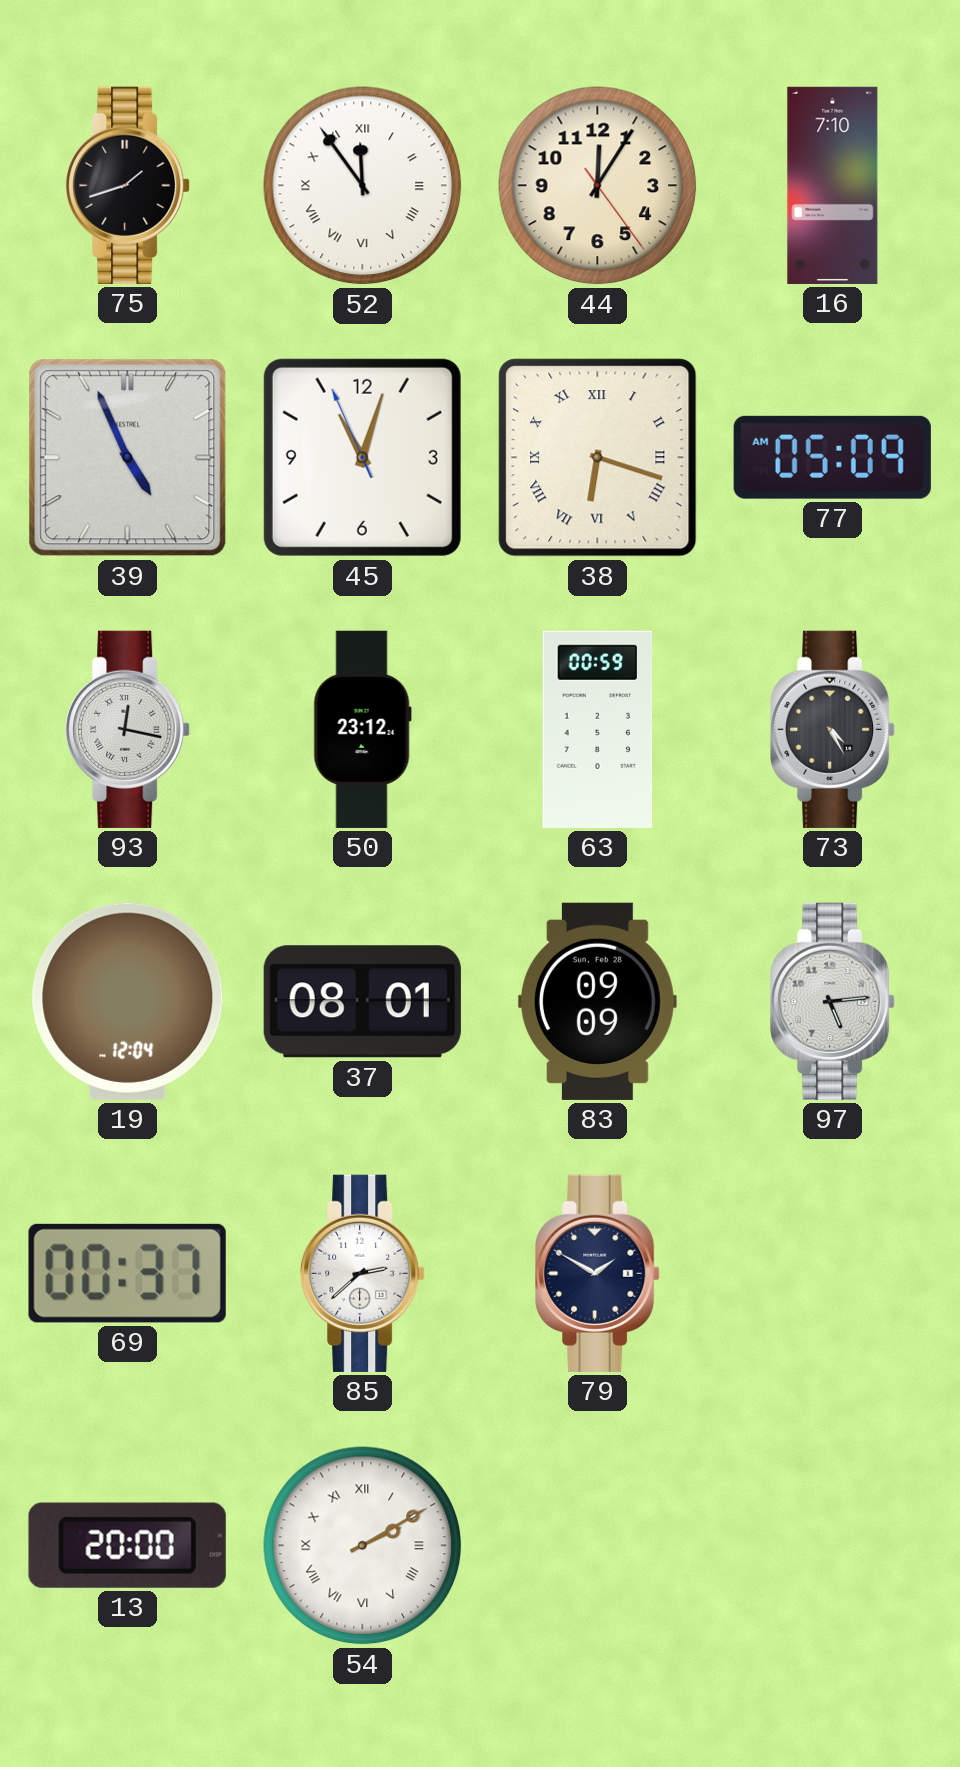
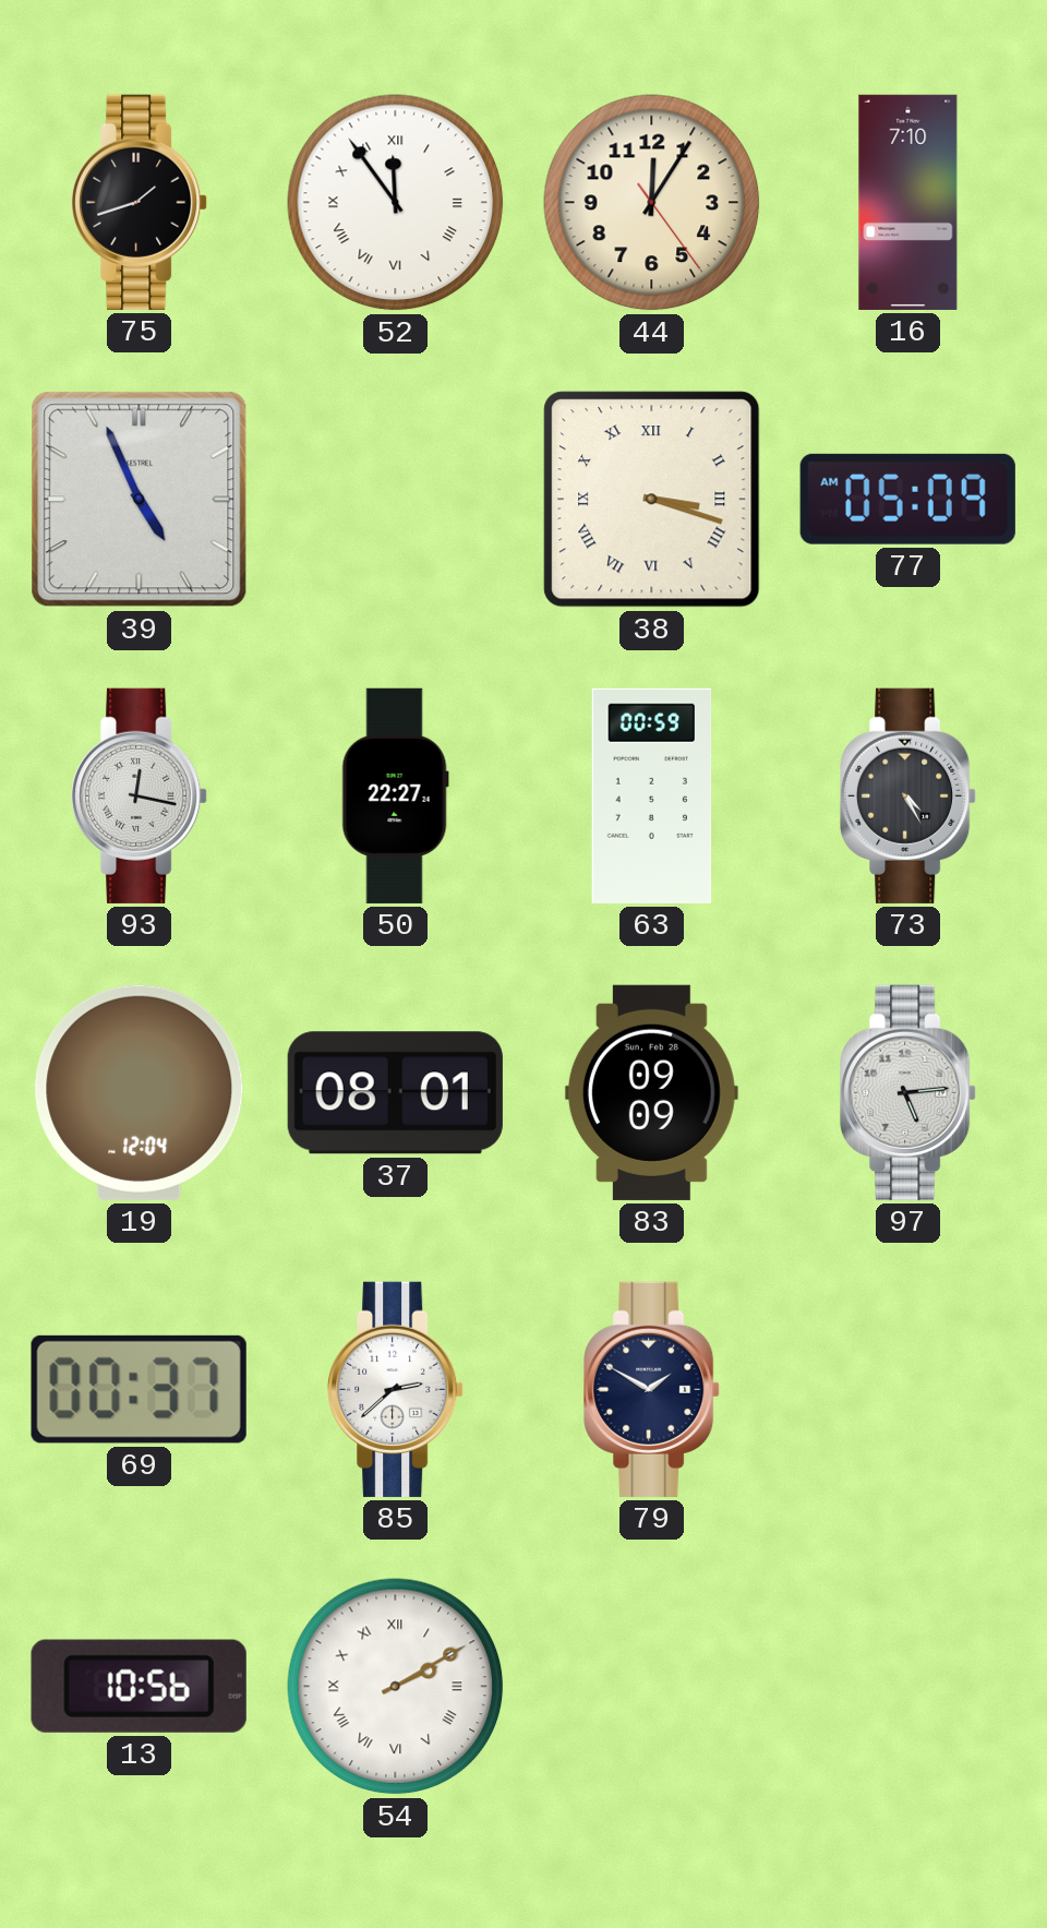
45: 11:02 -> none (362, 457)
38: 6:18 -> 3:18 (652, 500)
50: 23:12 -> 22:27 (395, 795)
13: 20:00 -> 10:56 (139, 1686)
